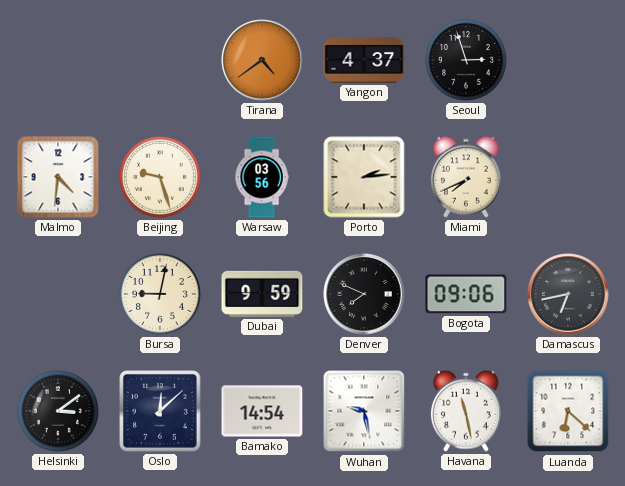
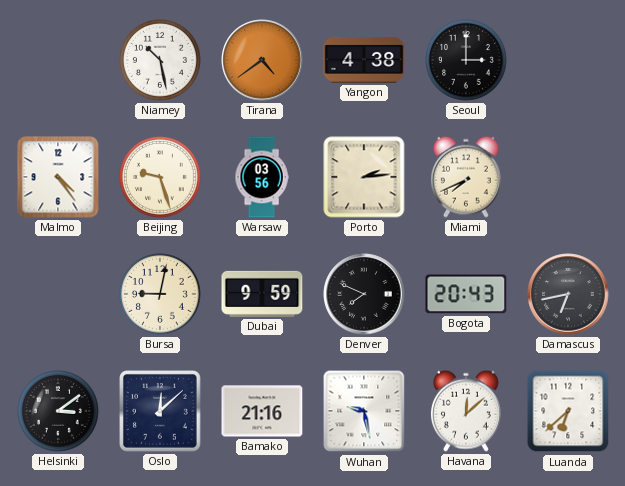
Niamey: none -> 10:28 (161, 61)
Yangon: 4:37 -> 4:38 (364, 61)
Seoul: 2:57 -> 3:00 (467, 61)
Malmo: 4:31 -> 4:24 (58, 177)
Bogota: 09:06 -> 20:43 (466, 294)
Bamako: 14:54 -> 21:16 (262, 411)
Havana: 11:28 -> 12:08 (466, 411)
Luanda: 6:22 -> 6:38 (568, 411)
